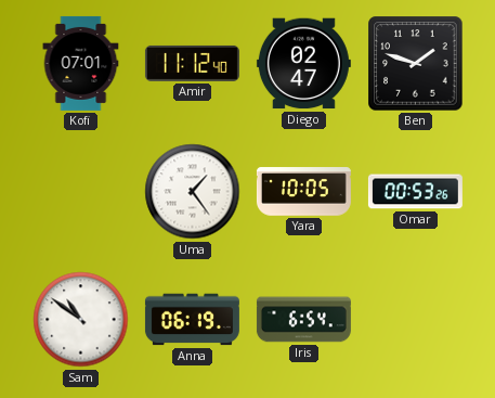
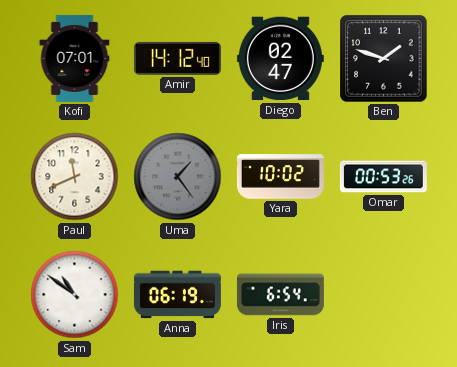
Amir: 11:12 -> 14:12 (177, 58)
Paul: none -> 11:41 (75, 177)
Uma dial: white -> grey (178, 177)
Yara: 10:05 -> 10:02 (280, 177)
